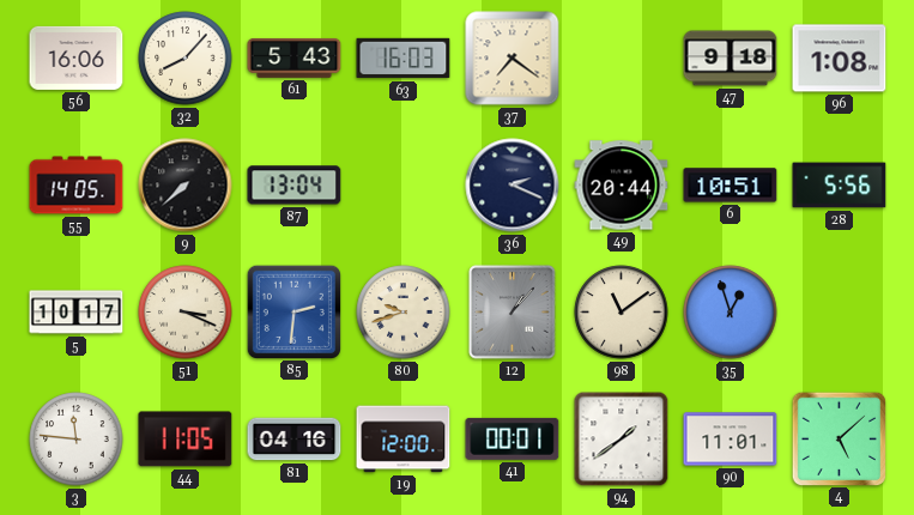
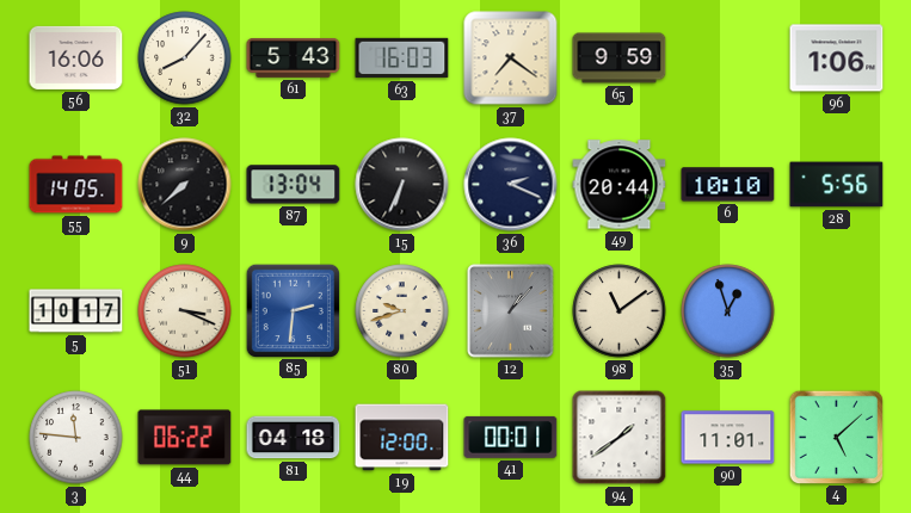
65: none -> 9:59 (620, 58)
47: 9:18 -> none (731, 59)
96: 1:08 -> 1:06 (837, 58)
15: none -> 6:34 (402, 185)
6: 10:51 -> 10:10 (728, 185)
44: 11:05 -> 06:22 (185, 438)
81: 04:16 -> 04:18 (294, 438)
